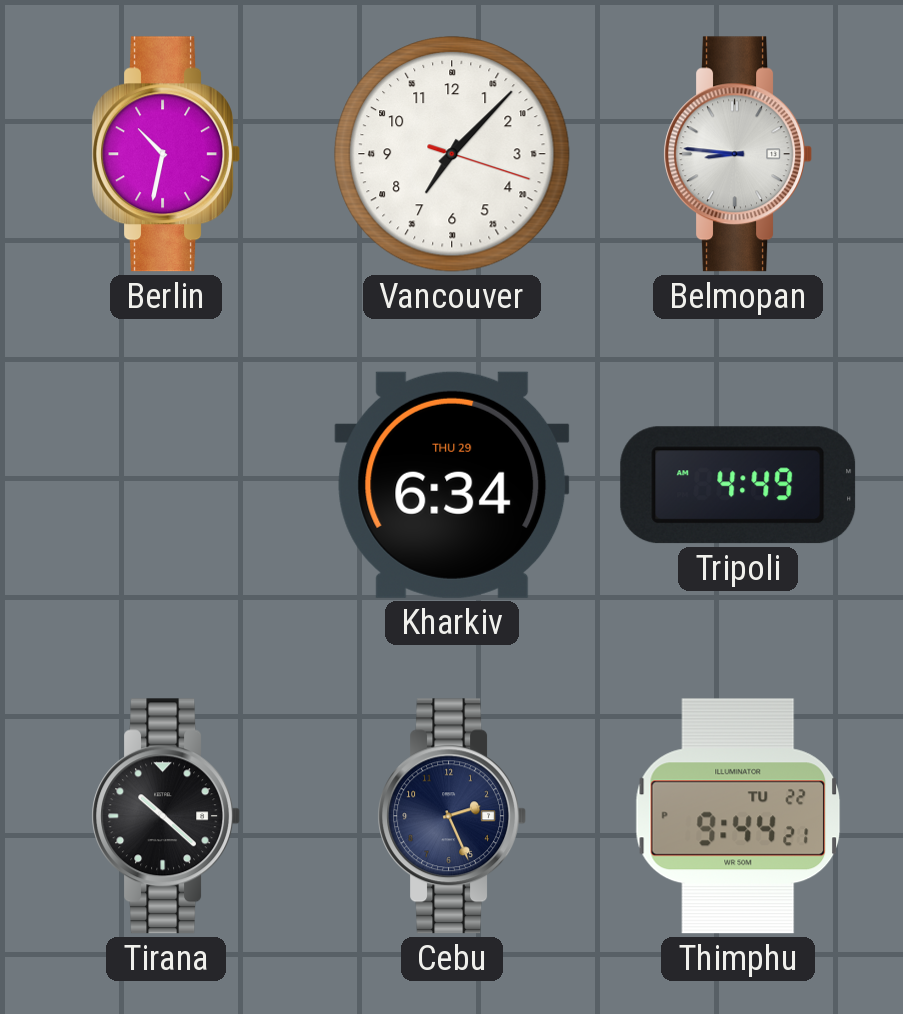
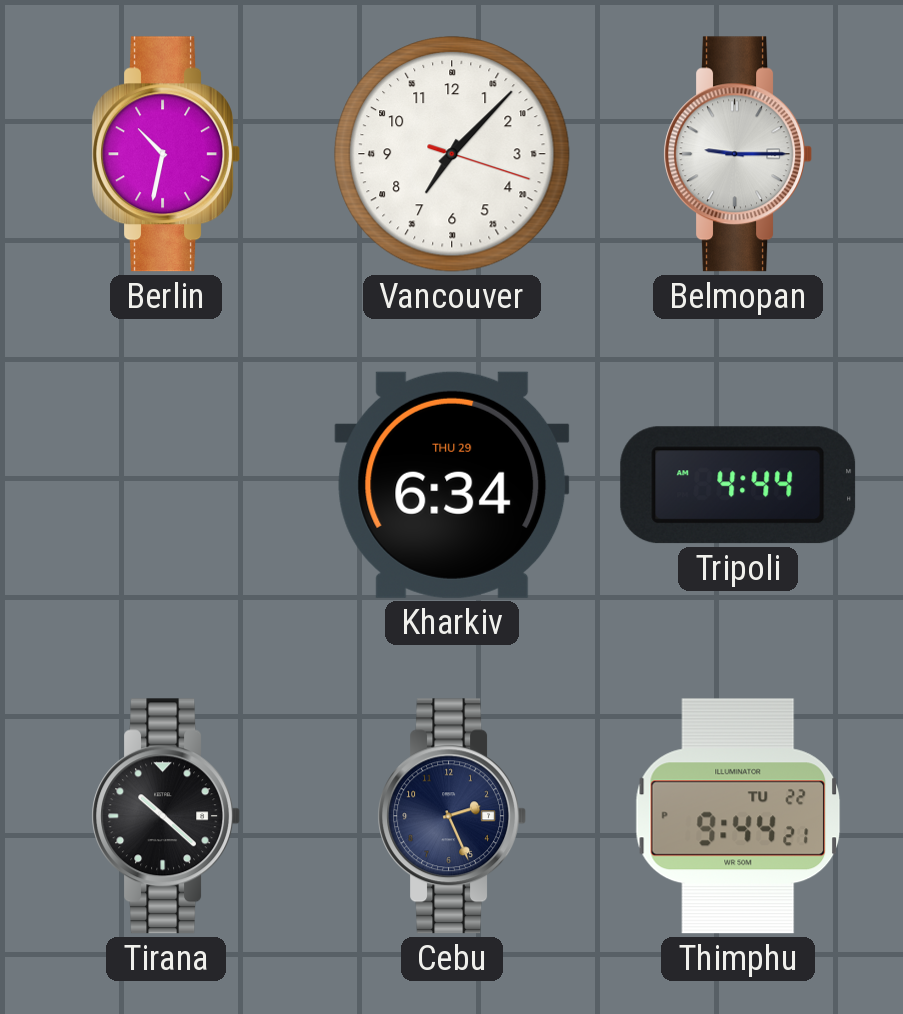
Belmopan: 8:46 -> 9:15 (737, 154)
Tripoli: 4:49 -> 4:44 (738, 485)
